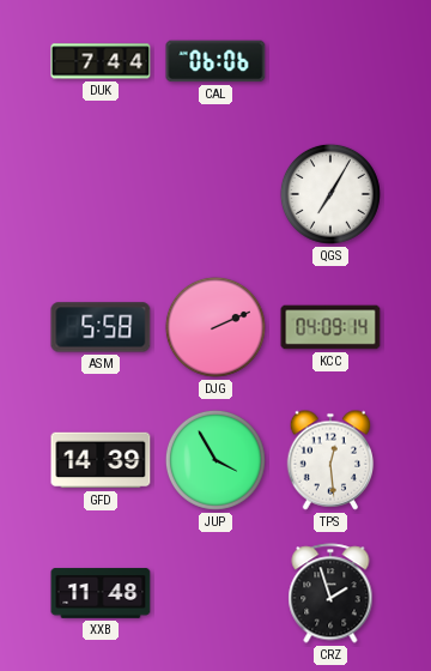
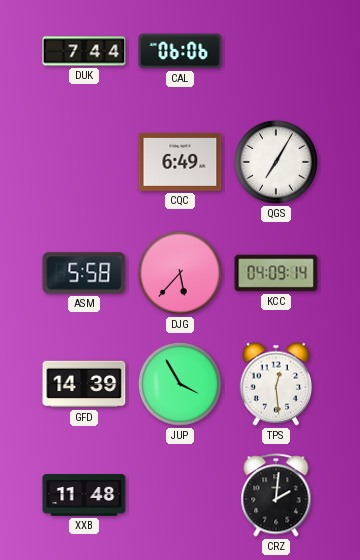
CQC: none -> 6:49 (180, 162)
DJG: 2:11 -> 5:37 (180, 273)
CRZ: 1:57 -> 2:01 (276, 495)
